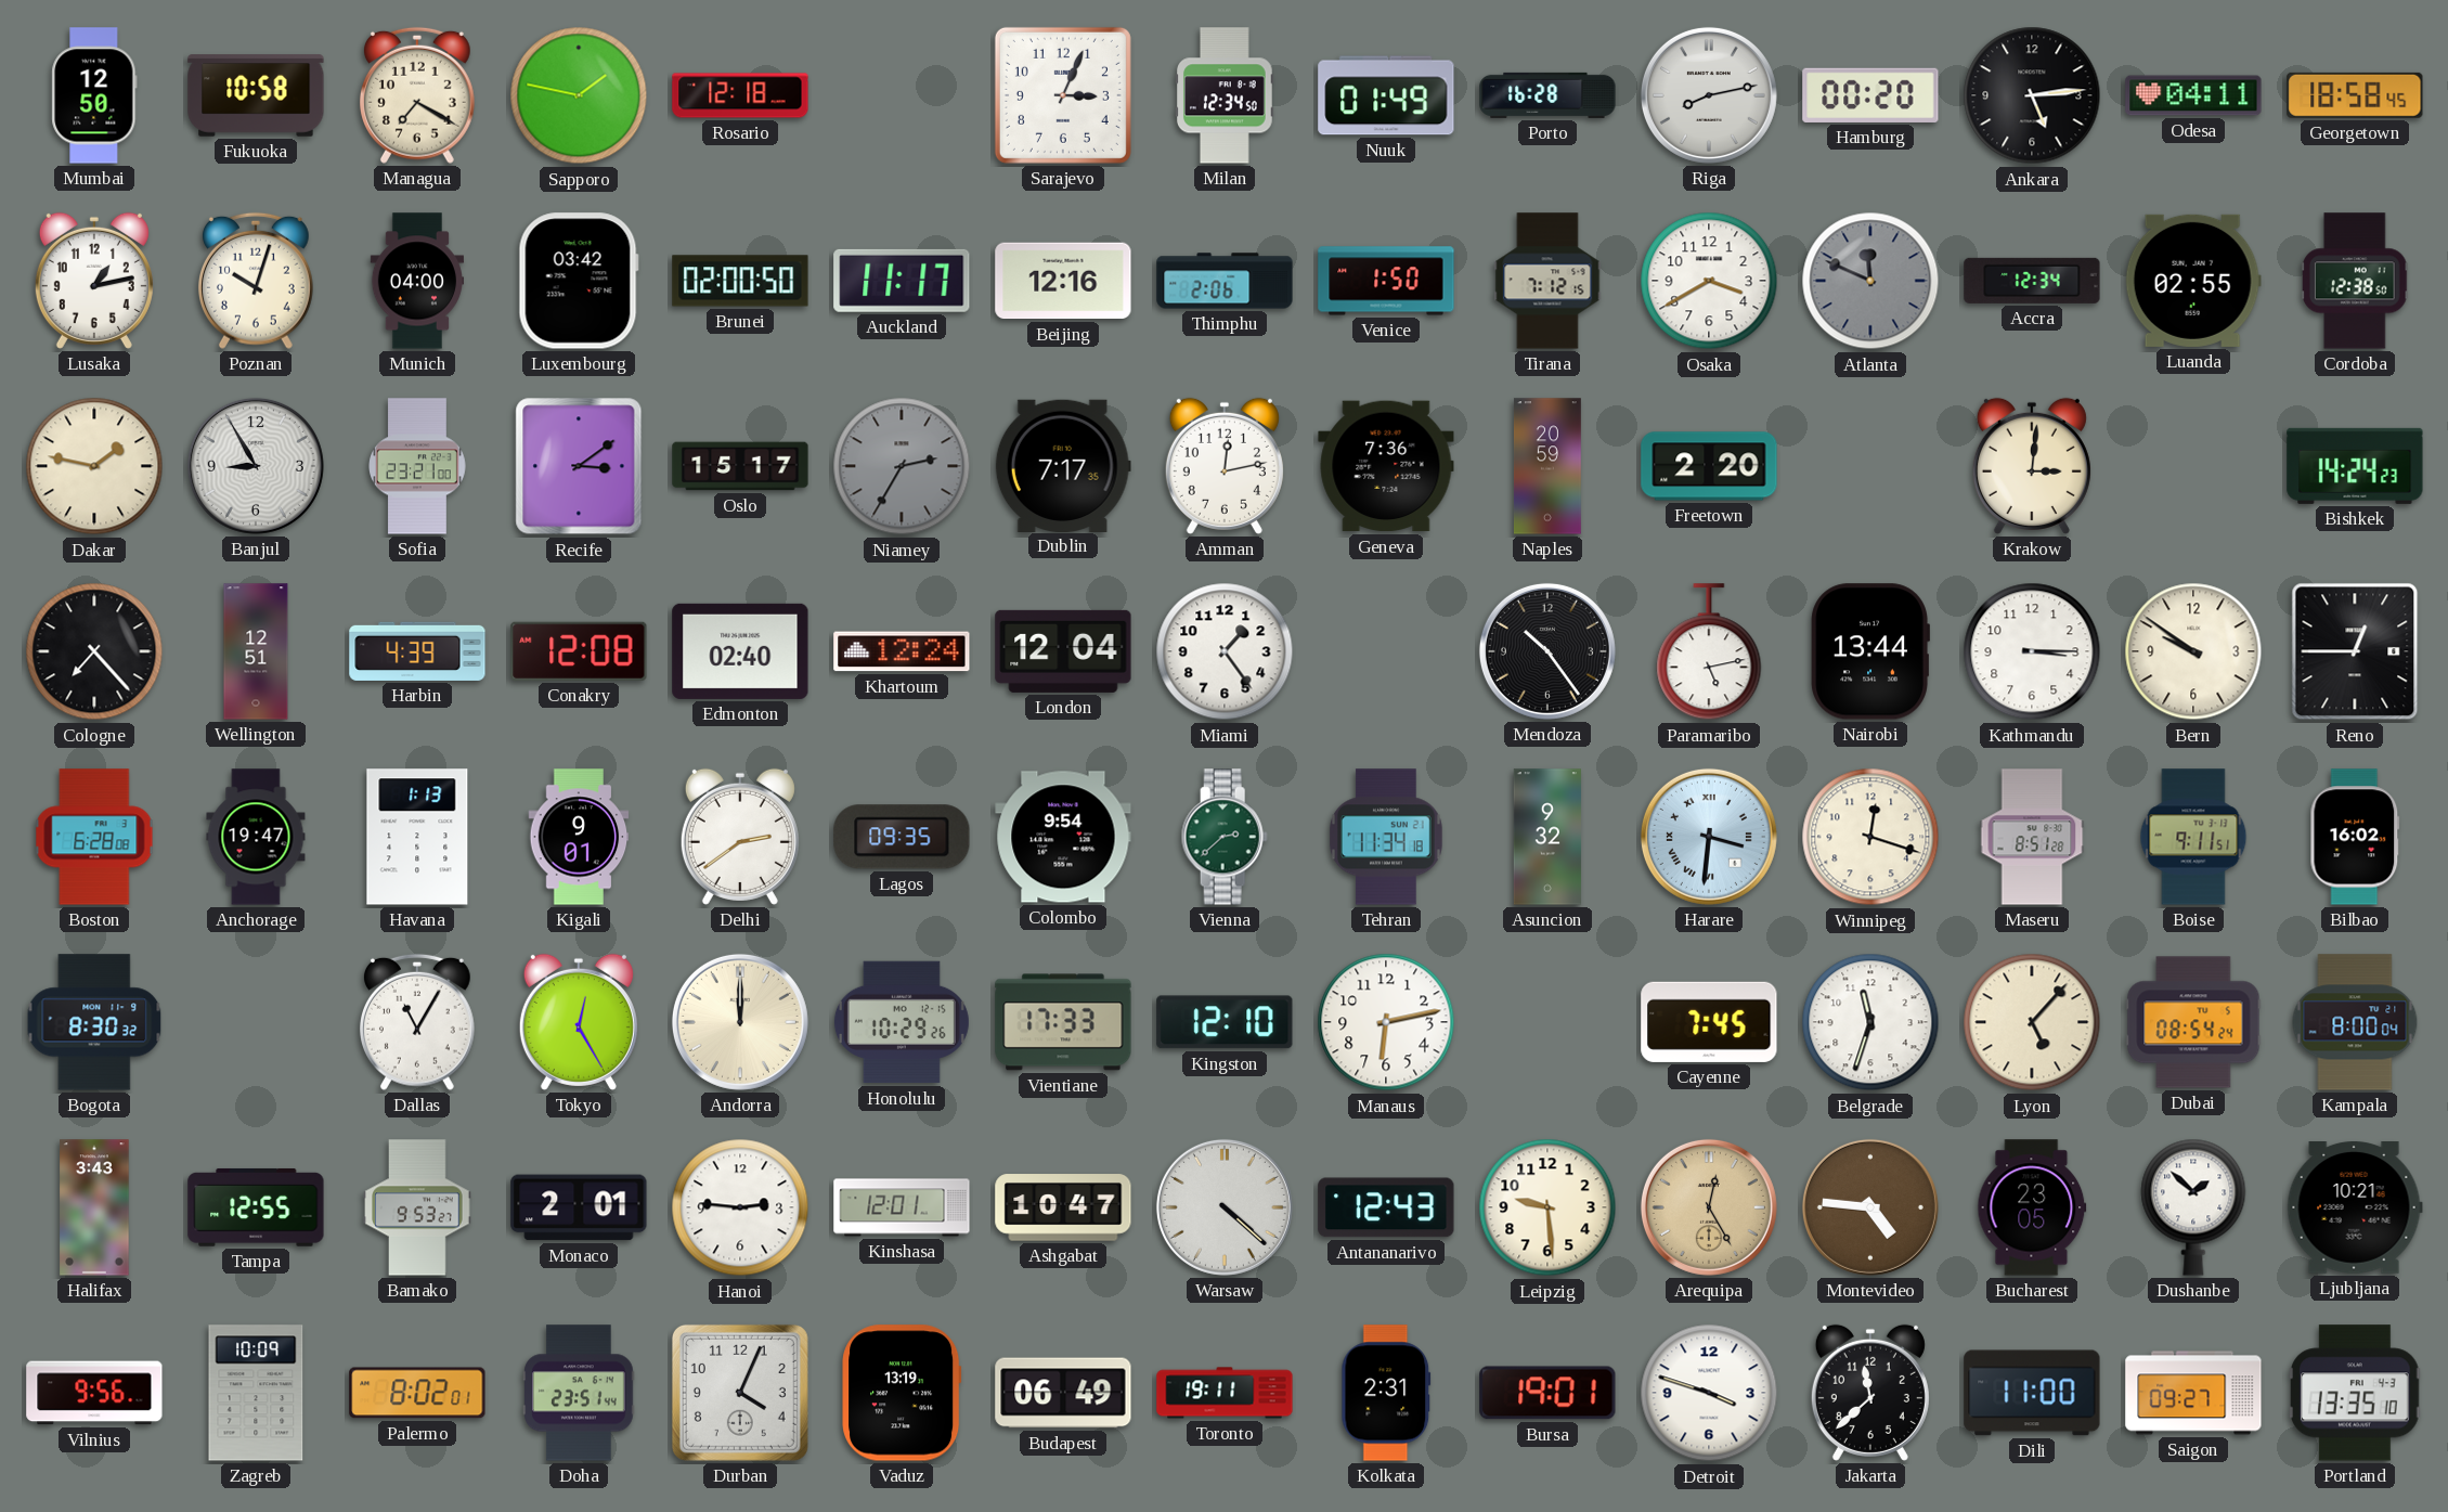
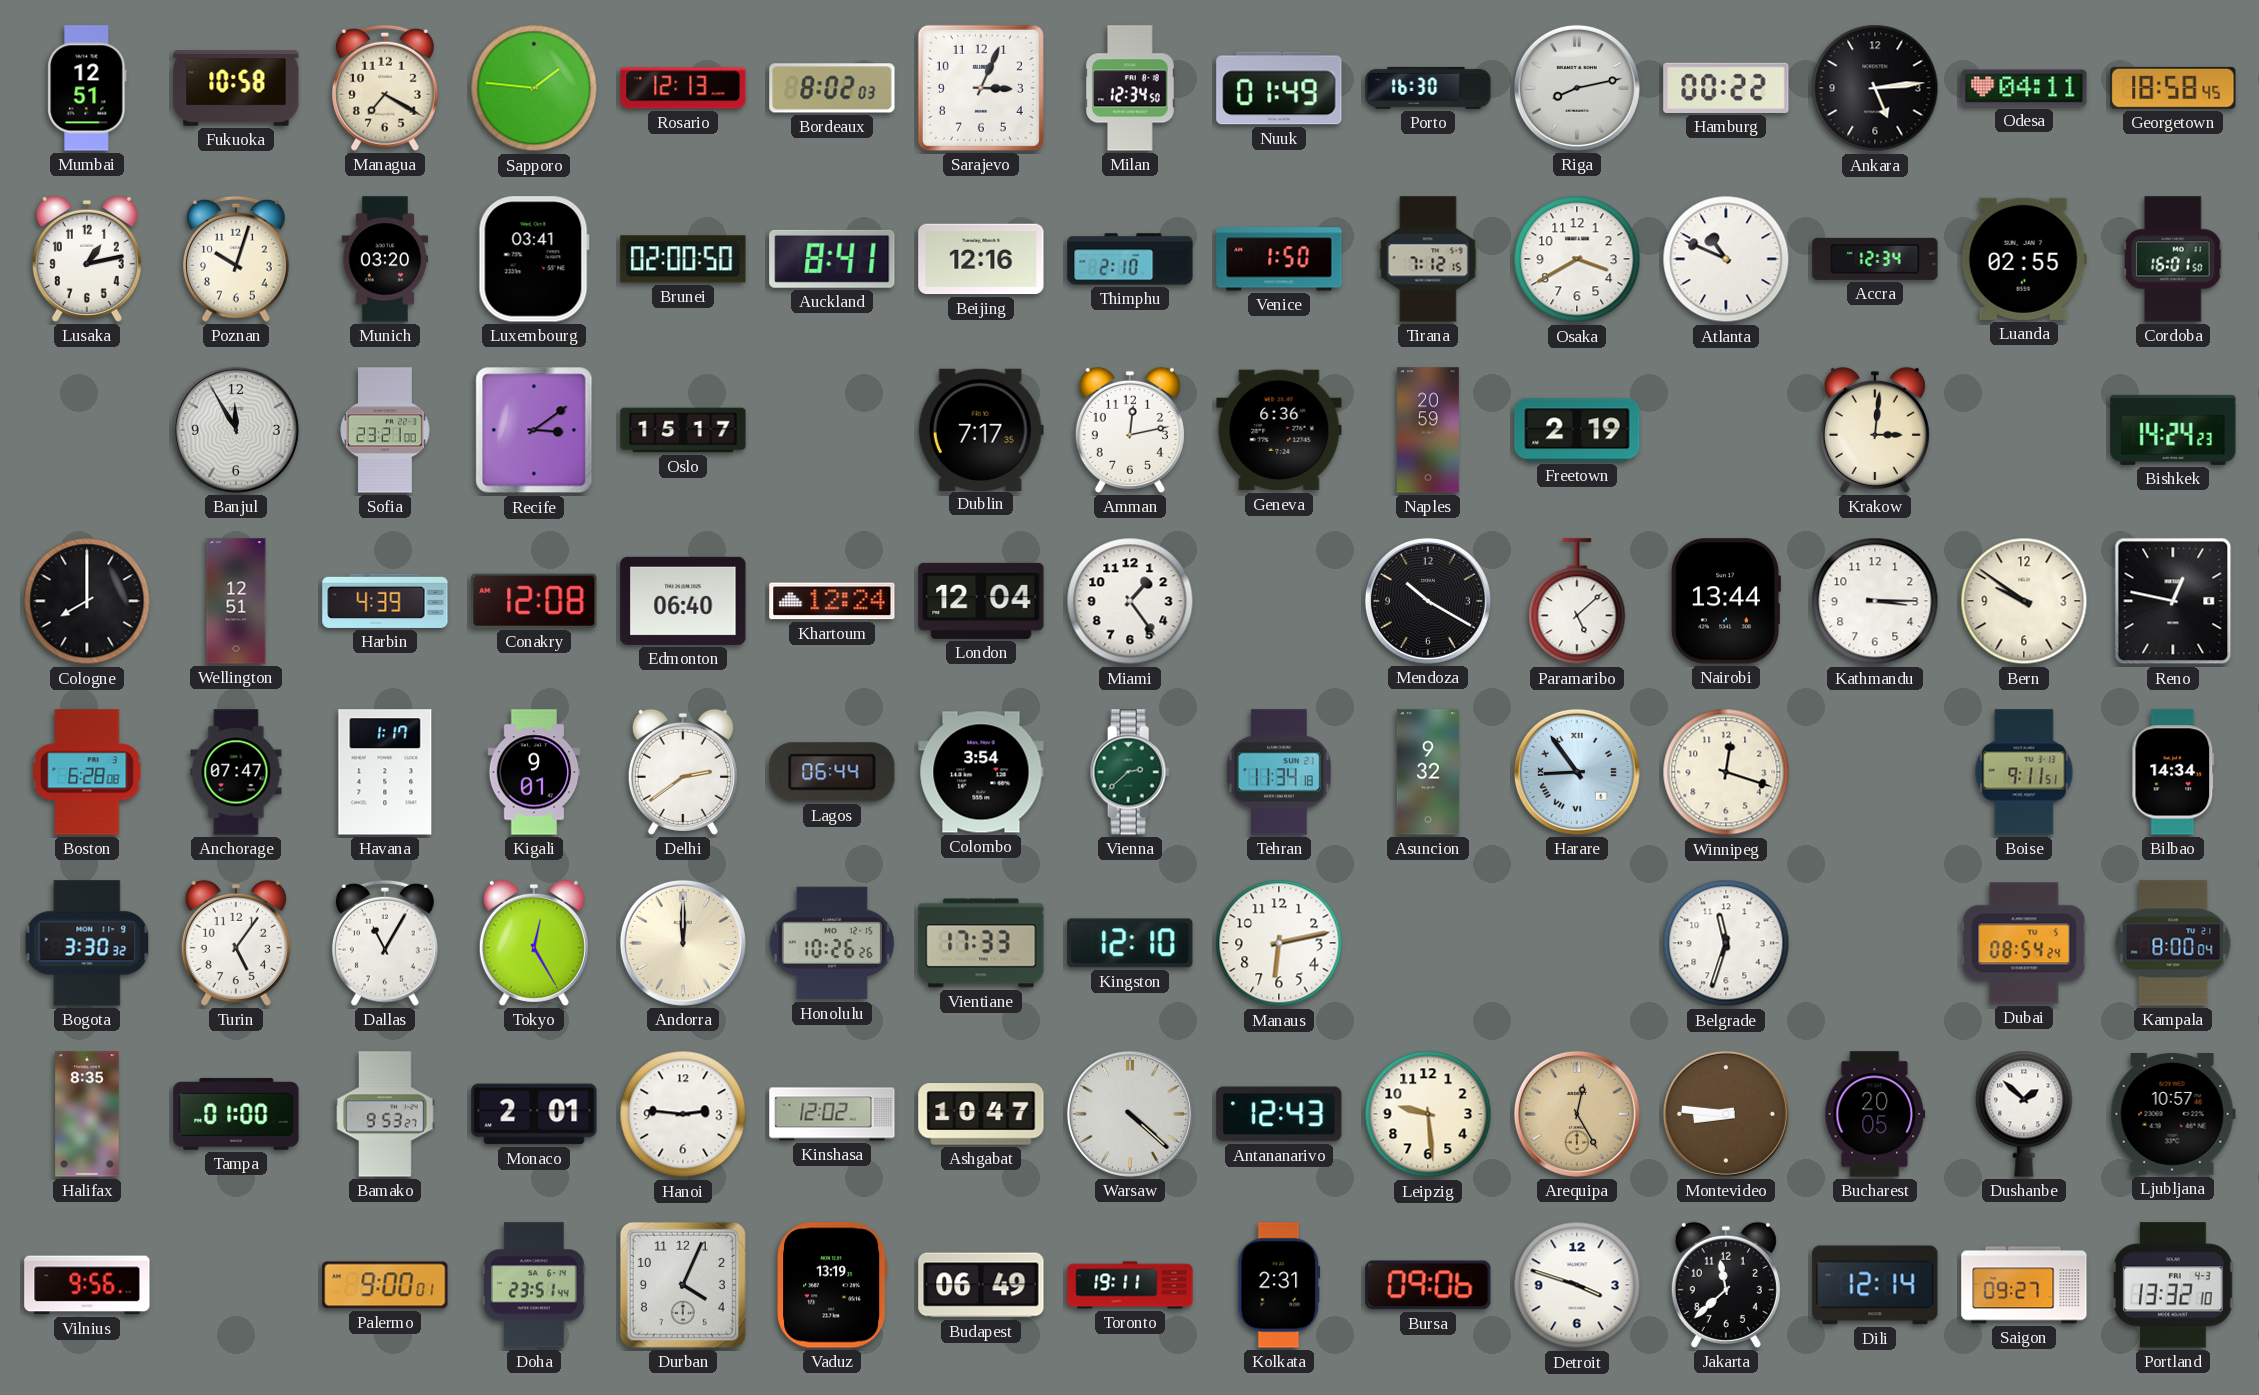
Mumbai: 12:50 -> 12:51 (87, 88)
Sapporo: 1:47 -> 1:46 (534, 88)
Rosario: 12:18 -> 12:13 (683, 88)
Bordeaux: none -> 8:02 (832, 88)
Porto: 16:28 -> 16:30 (1428, 88)
Hamburg: 00:20 -> 00:22 (1726, 88)
Munich: 04:00 -> 03:20 (384, 259)
Luxembourg: 03:42 -> 03:41 (534, 259)
Auckland: 11:17 -> 8:41 (832, 259)
Thimphu: 2:06 -> 2:10 (1130, 259)
Atlanta: 11:49 -> 10:49 (1726, 259)
Atlanta dial: grey -> white (1726, 259)
Cordoba: 12:38 -> 16:01 (2173, 259)
Dakar: 1:47 -> none (94, 466)
Banjul: 8:55 -> 11:55 (236, 430)
Niamey: 2:35 -> none (902, 466)
Geneva: 7:36 -> 6:36 (1279, 430)
Freetown: 2:20 -> 2:19 (1577, 430)
Cologne: 7:23 -> 8:00 (87, 601)
Edmonton: 02:40 -> 06:40 (683, 601)
Mendoza: 10:24 -> 10:20 (1428, 601)
Paramaribo: 5:13 -> 5:08 (1577, 602)
Reno: 12:45 -> 12:47 (2173, 601)
Anchorage: 19:47 -> 07:47 (236, 772)
Havana: 1:13 -> 1:17 (385, 772)
Lagos: 09:35 -> 06:44 (832, 772)
Colombo: 9:54 -> 3:54 (981, 772)
Harare: 3:31 -> 8:54 (1577, 772)
Maseru: 8:51 -> none (2032, 837)
Bilbao: 16:02 -> 14:34 (2173, 772)
Bogota: 8:30 -> 3:30 (87, 943)
Turin: none -> 5:06 (236, 943)
Honolulu: 10:29 -> 10:26 (832, 943)
Cayenne: 7:45 -> none (1709, 1022)
Lyon: 5:07 -> none (2032, 1022)
Halifax: 3:43 -> 8:35 (87, 1114)
Tampa: 12:55 -> 01:00 (236, 1114)
Kinshasa: 12:01 -> 12:02 (832, 1114)
Montevideo: 4:46 -> 8:46 (1726, 1114)
Bucharest: 23:05 -> 20:05 (1875, 1114)
Ljubljana: 10:21 -> 10:57 (2173, 1115)
Zagreb: 10:09 -> none (256, 1393)
Palermo: 8:02 -> 9:00 (385, 1285)
Bursa: 19:01 -> 09:06 (1428, 1285)
Dili: 11:00 -> 12:14 (1875, 1285)
Portland: 13:35 -> 13:32 (2173, 1285)
